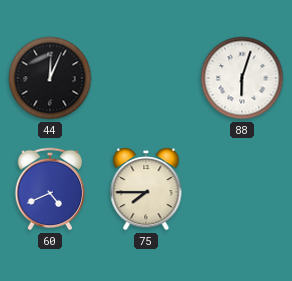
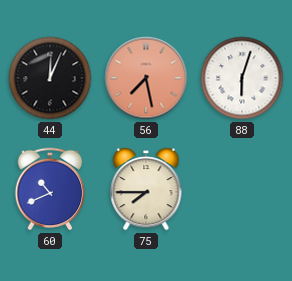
56: none -> 7:28 (146, 78)
60: 4:41 -> 10:41 (50, 189)
